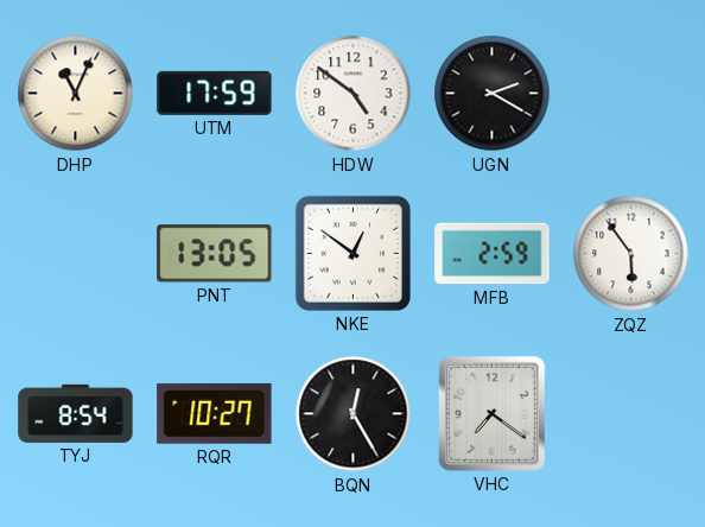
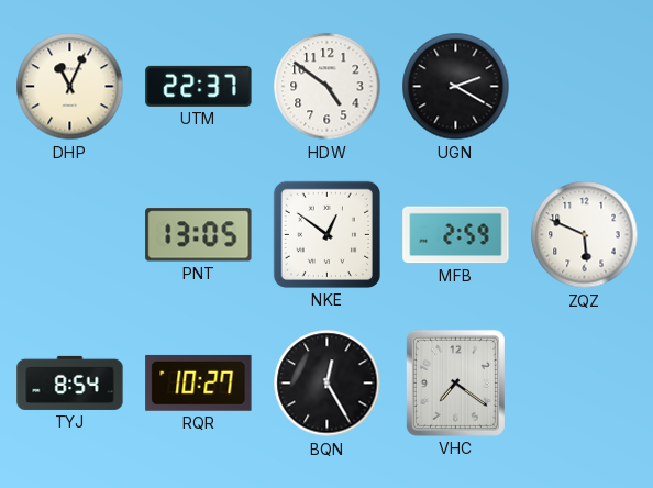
UTM: 17:59 -> 22:37 (199, 86)
ZQZ: 5:54 -> 5:49 (585, 235)
